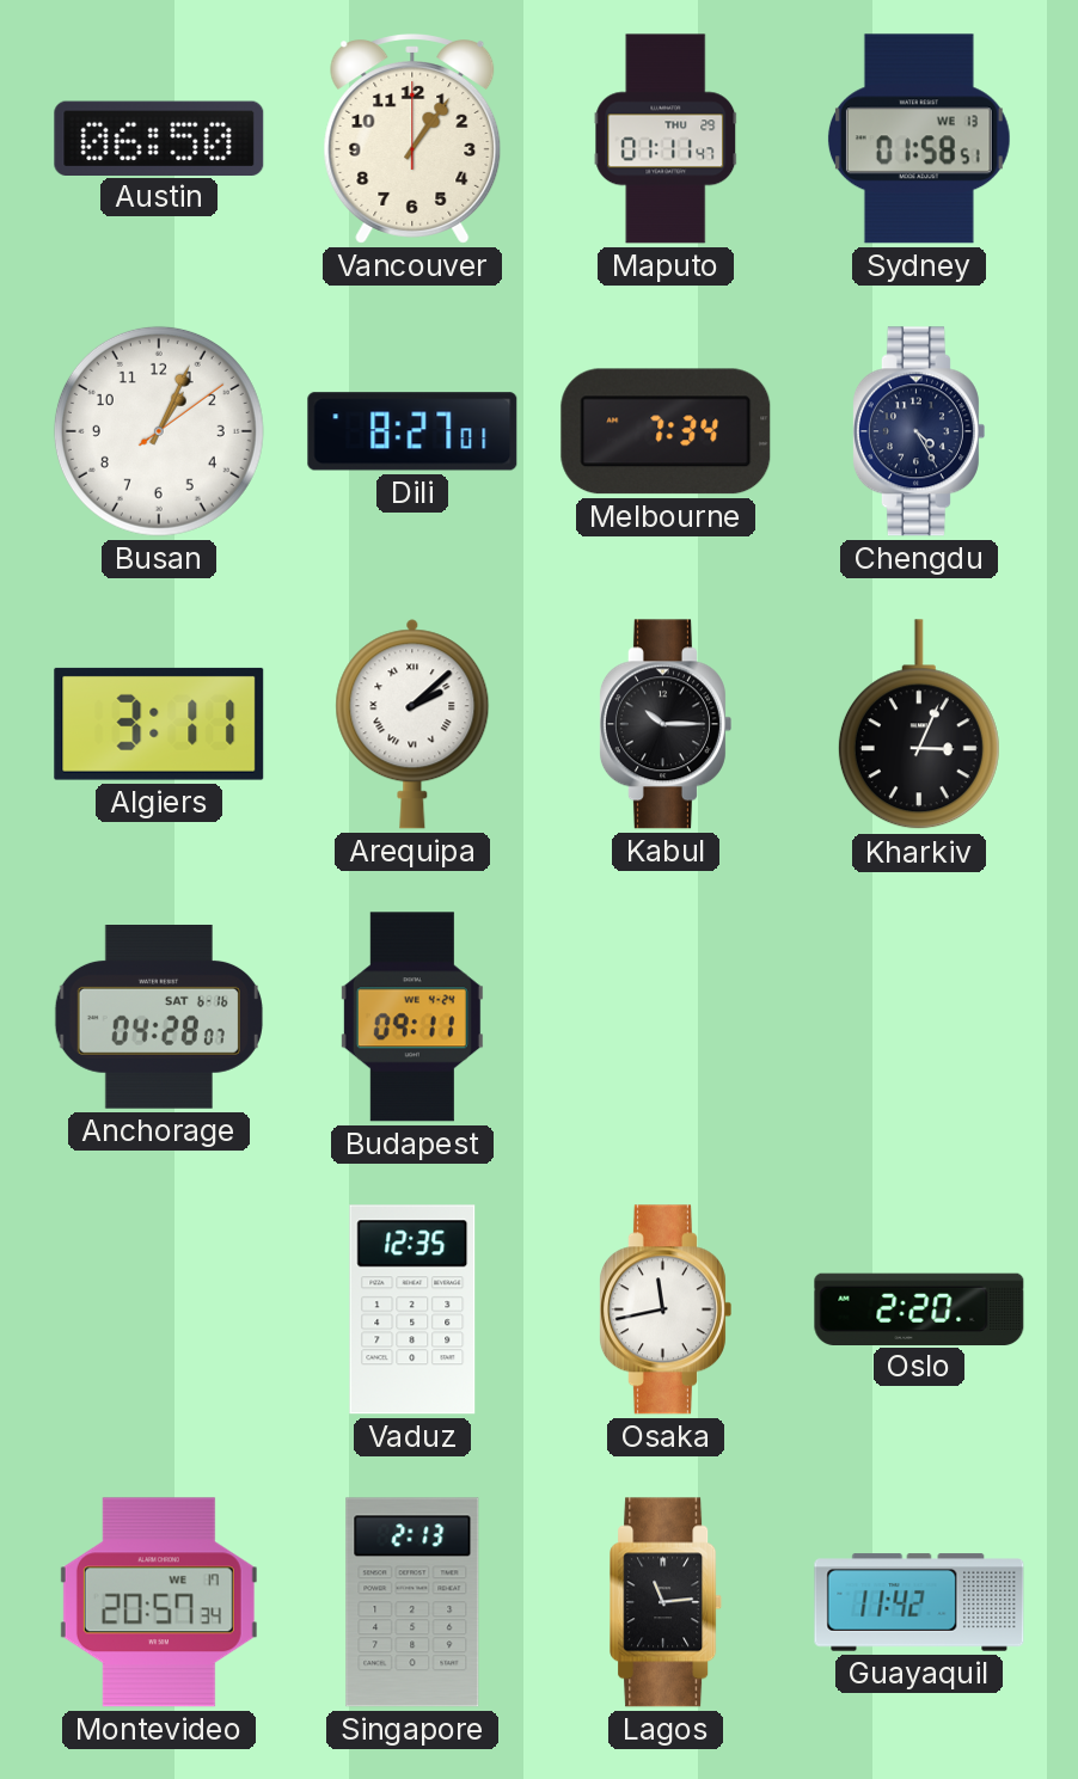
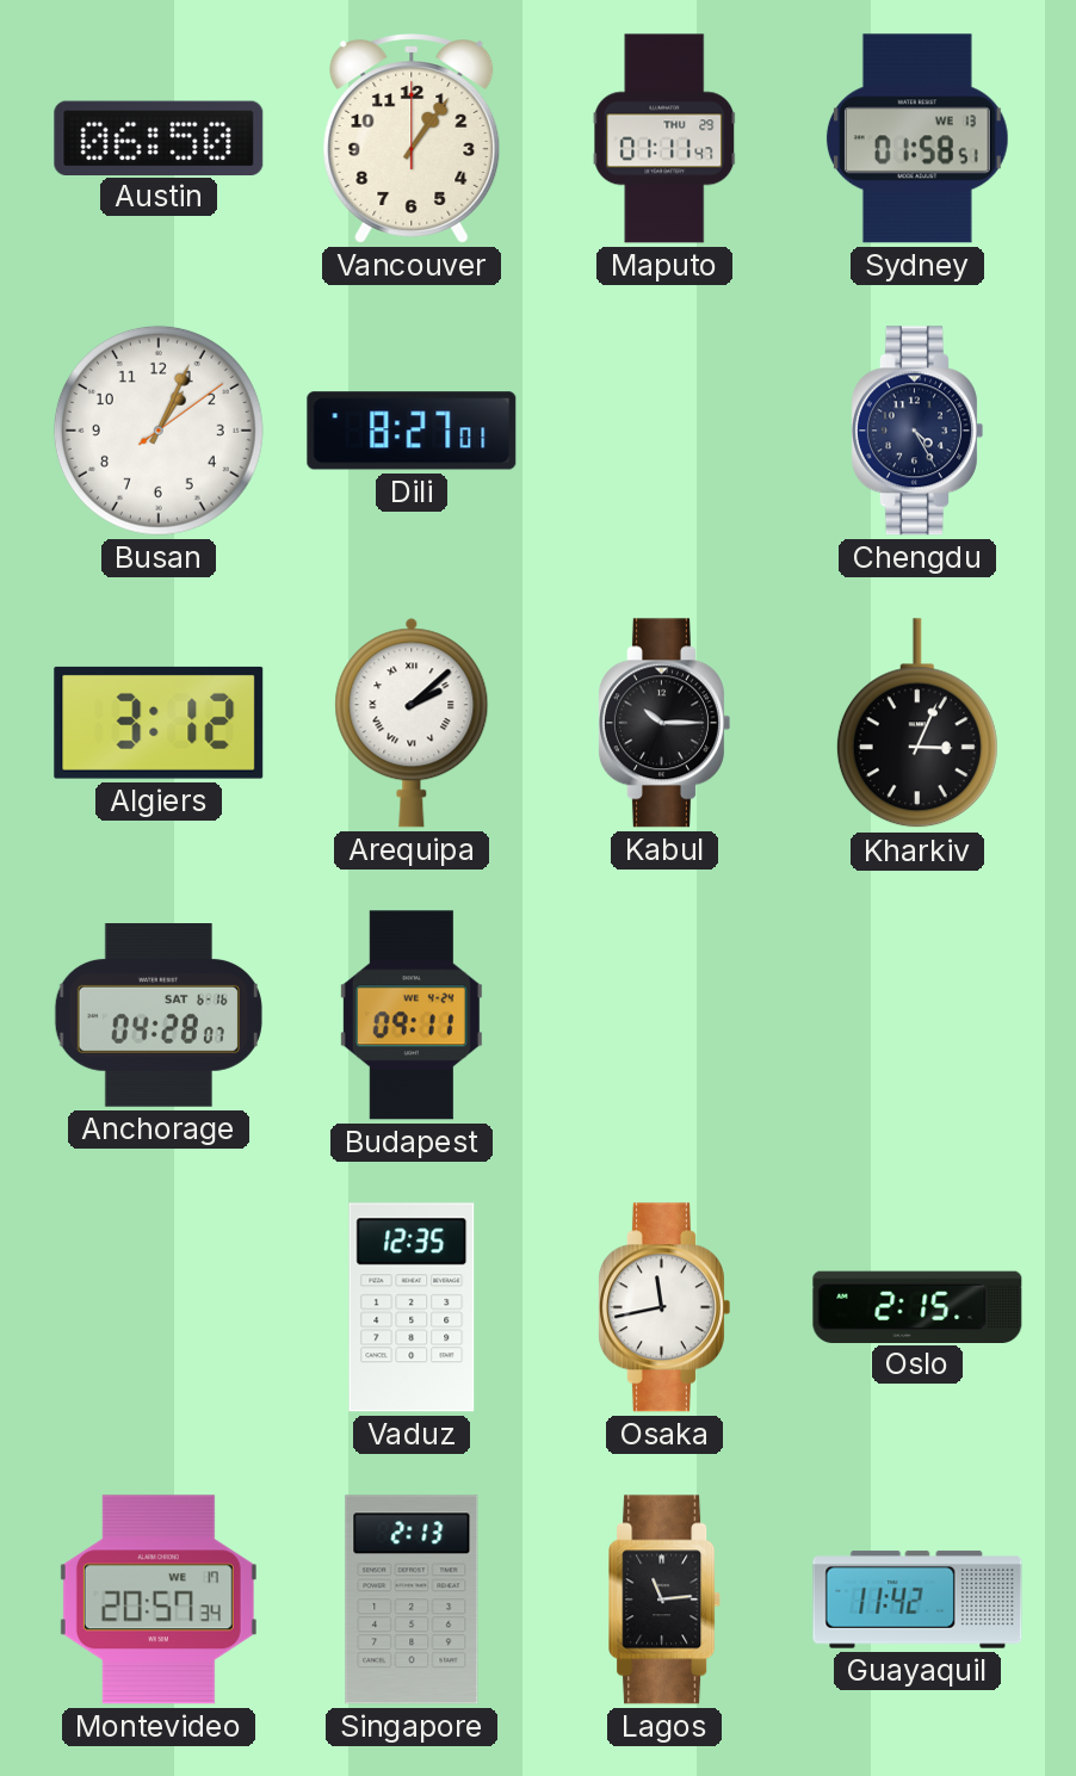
Melbourne: 7:34 -> none (666, 431)
Algiers: 3:11 -> 3:12 (159, 723)
Oslo: 2:20 -> 2:15 (917, 1306)
